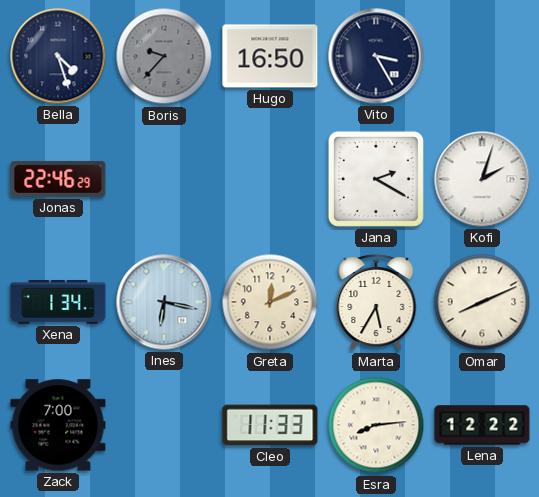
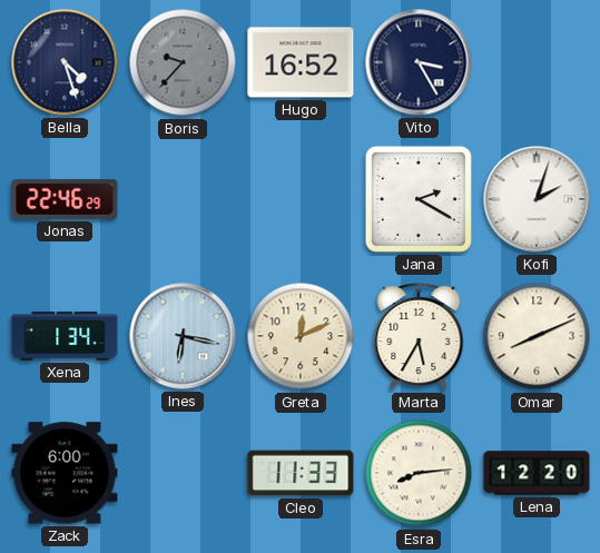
Hugo: 16:50 -> 16:52 (301, 62)
Zack: 7:00 -> 6:00 (65, 473)
Lena: 12:22 -> 12:20 (537, 473)
